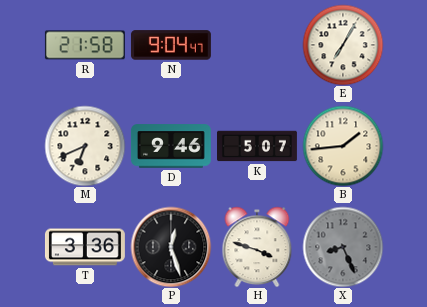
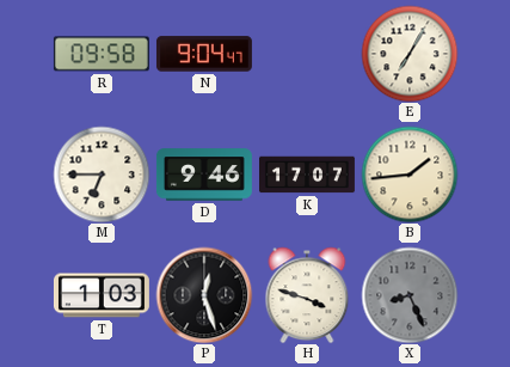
R: 21:58 -> 09:58 (102, 54)
M: 6:41 -> 6:45 (102, 175)
K: 5:07 -> 17:07 (308, 175)
T: 3:36 -> 1:03 (102, 295)
